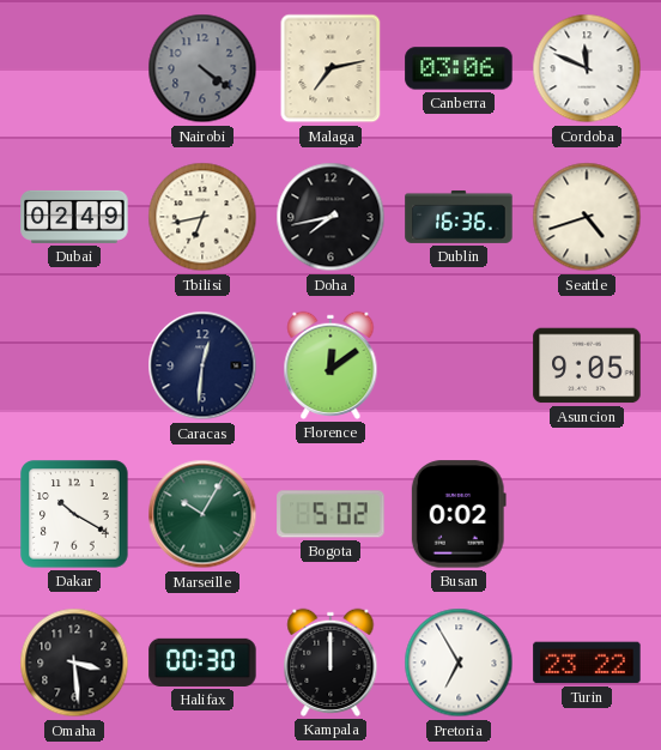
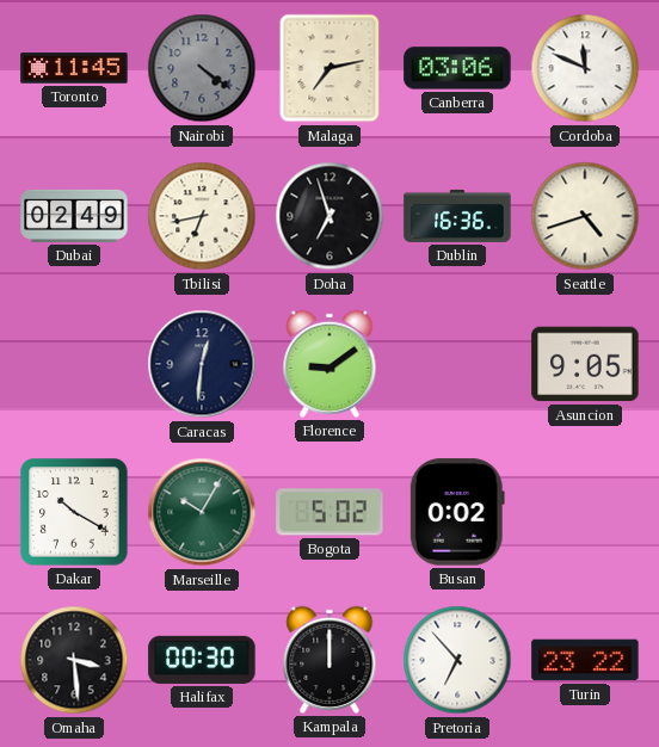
Toronto: none -> 11:45 (74, 68)
Doha: 7:43 -> 6:57 (329, 216)
Florence: 12:09 -> 9:09 (329, 364)
Pretoria: 6:55 -> 6:53 (457, 660)
